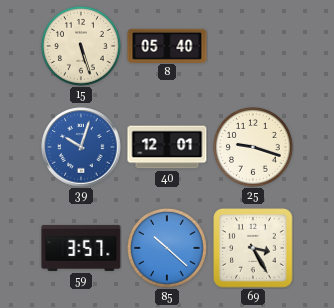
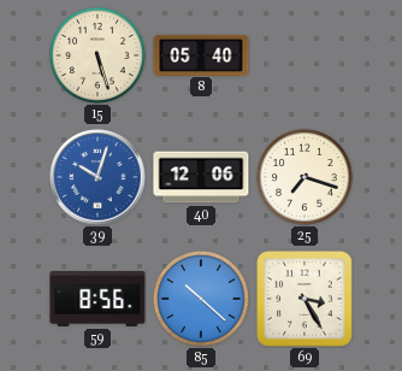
40: 12:01 -> 12:06 (201, 177)
25: 9:18 -> 7:18 (305, 177)
59: 3:57 -> 8:56 (97, 299)
